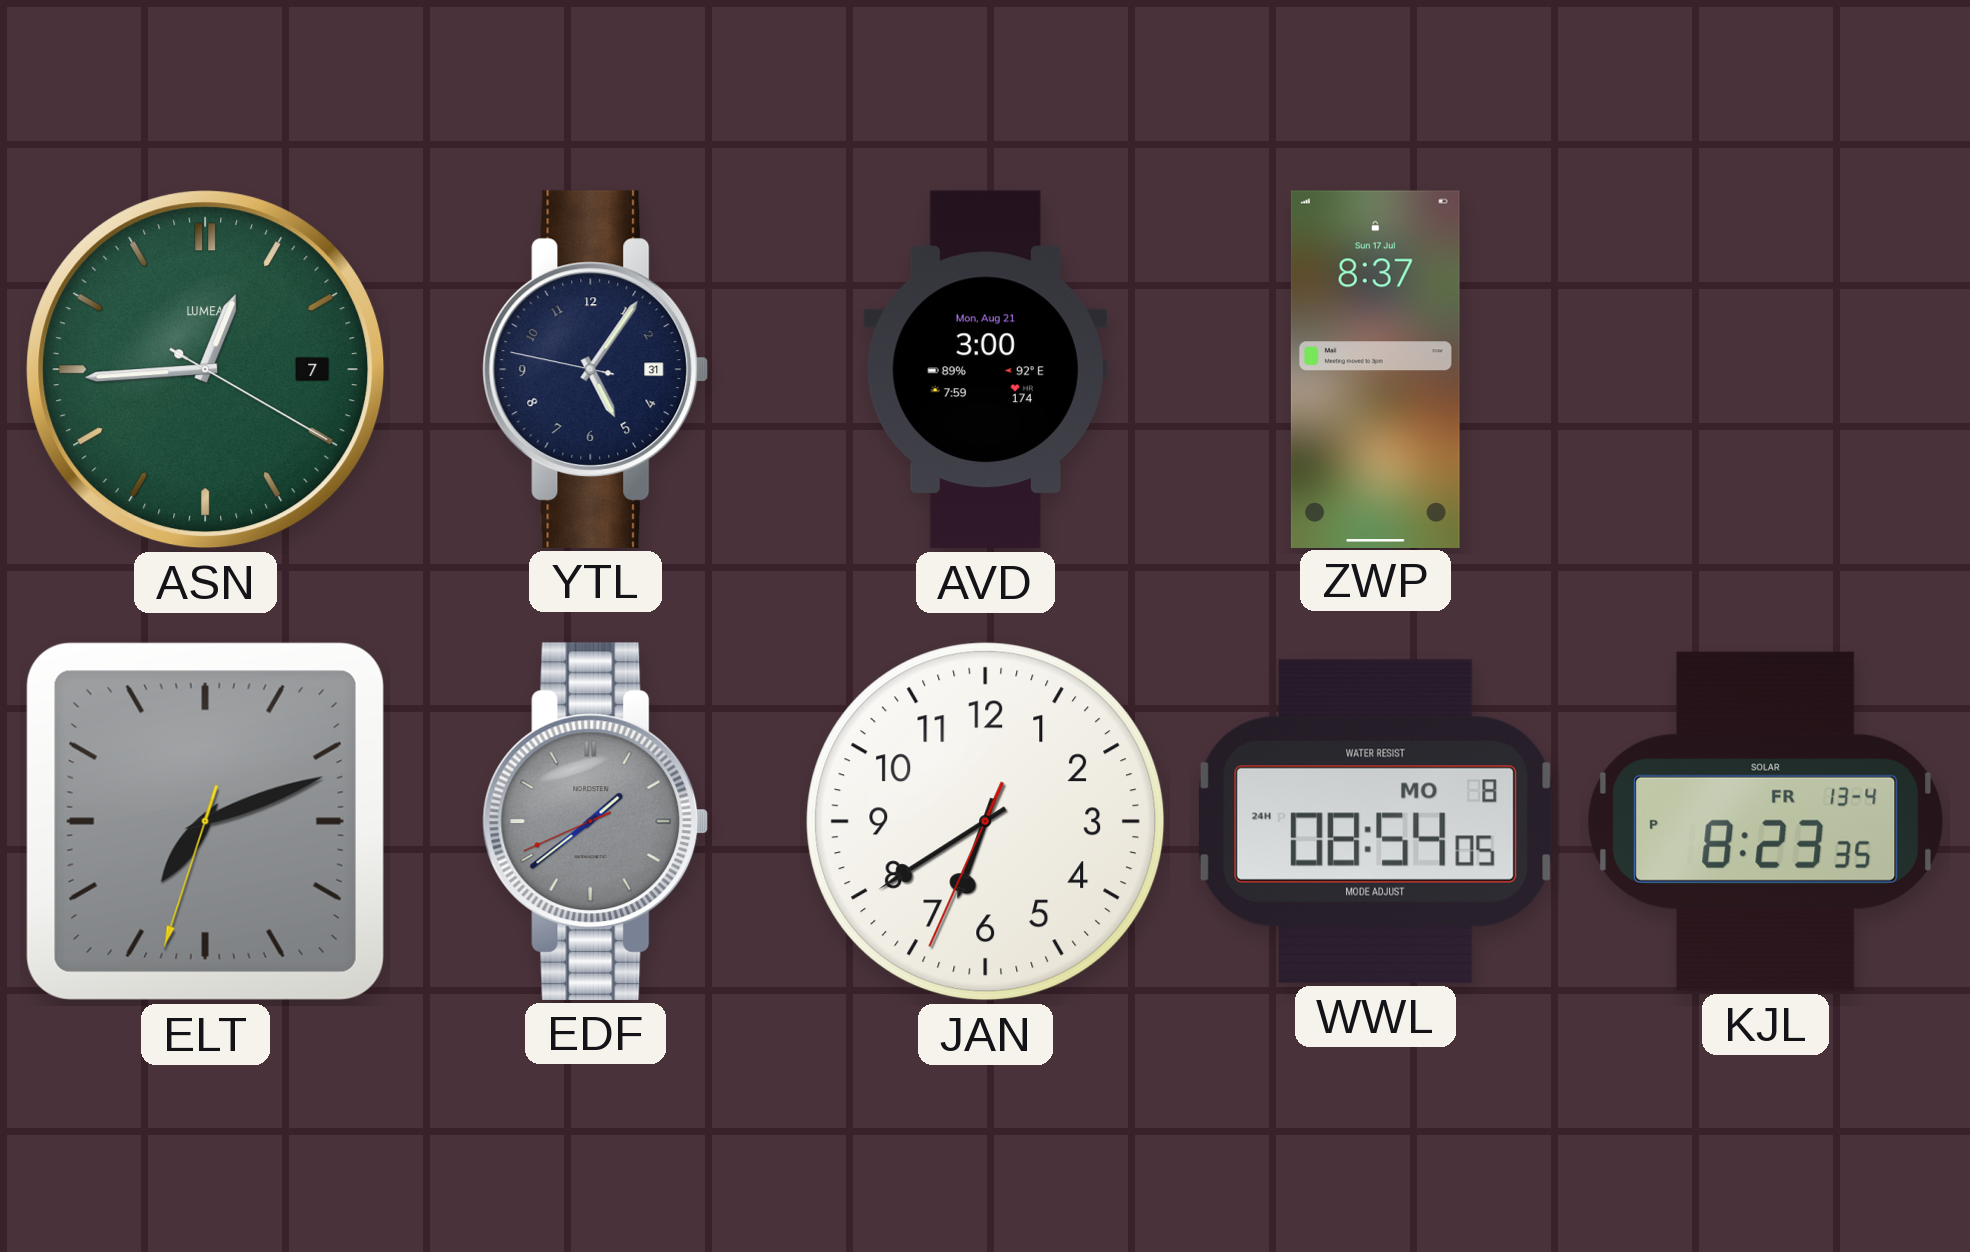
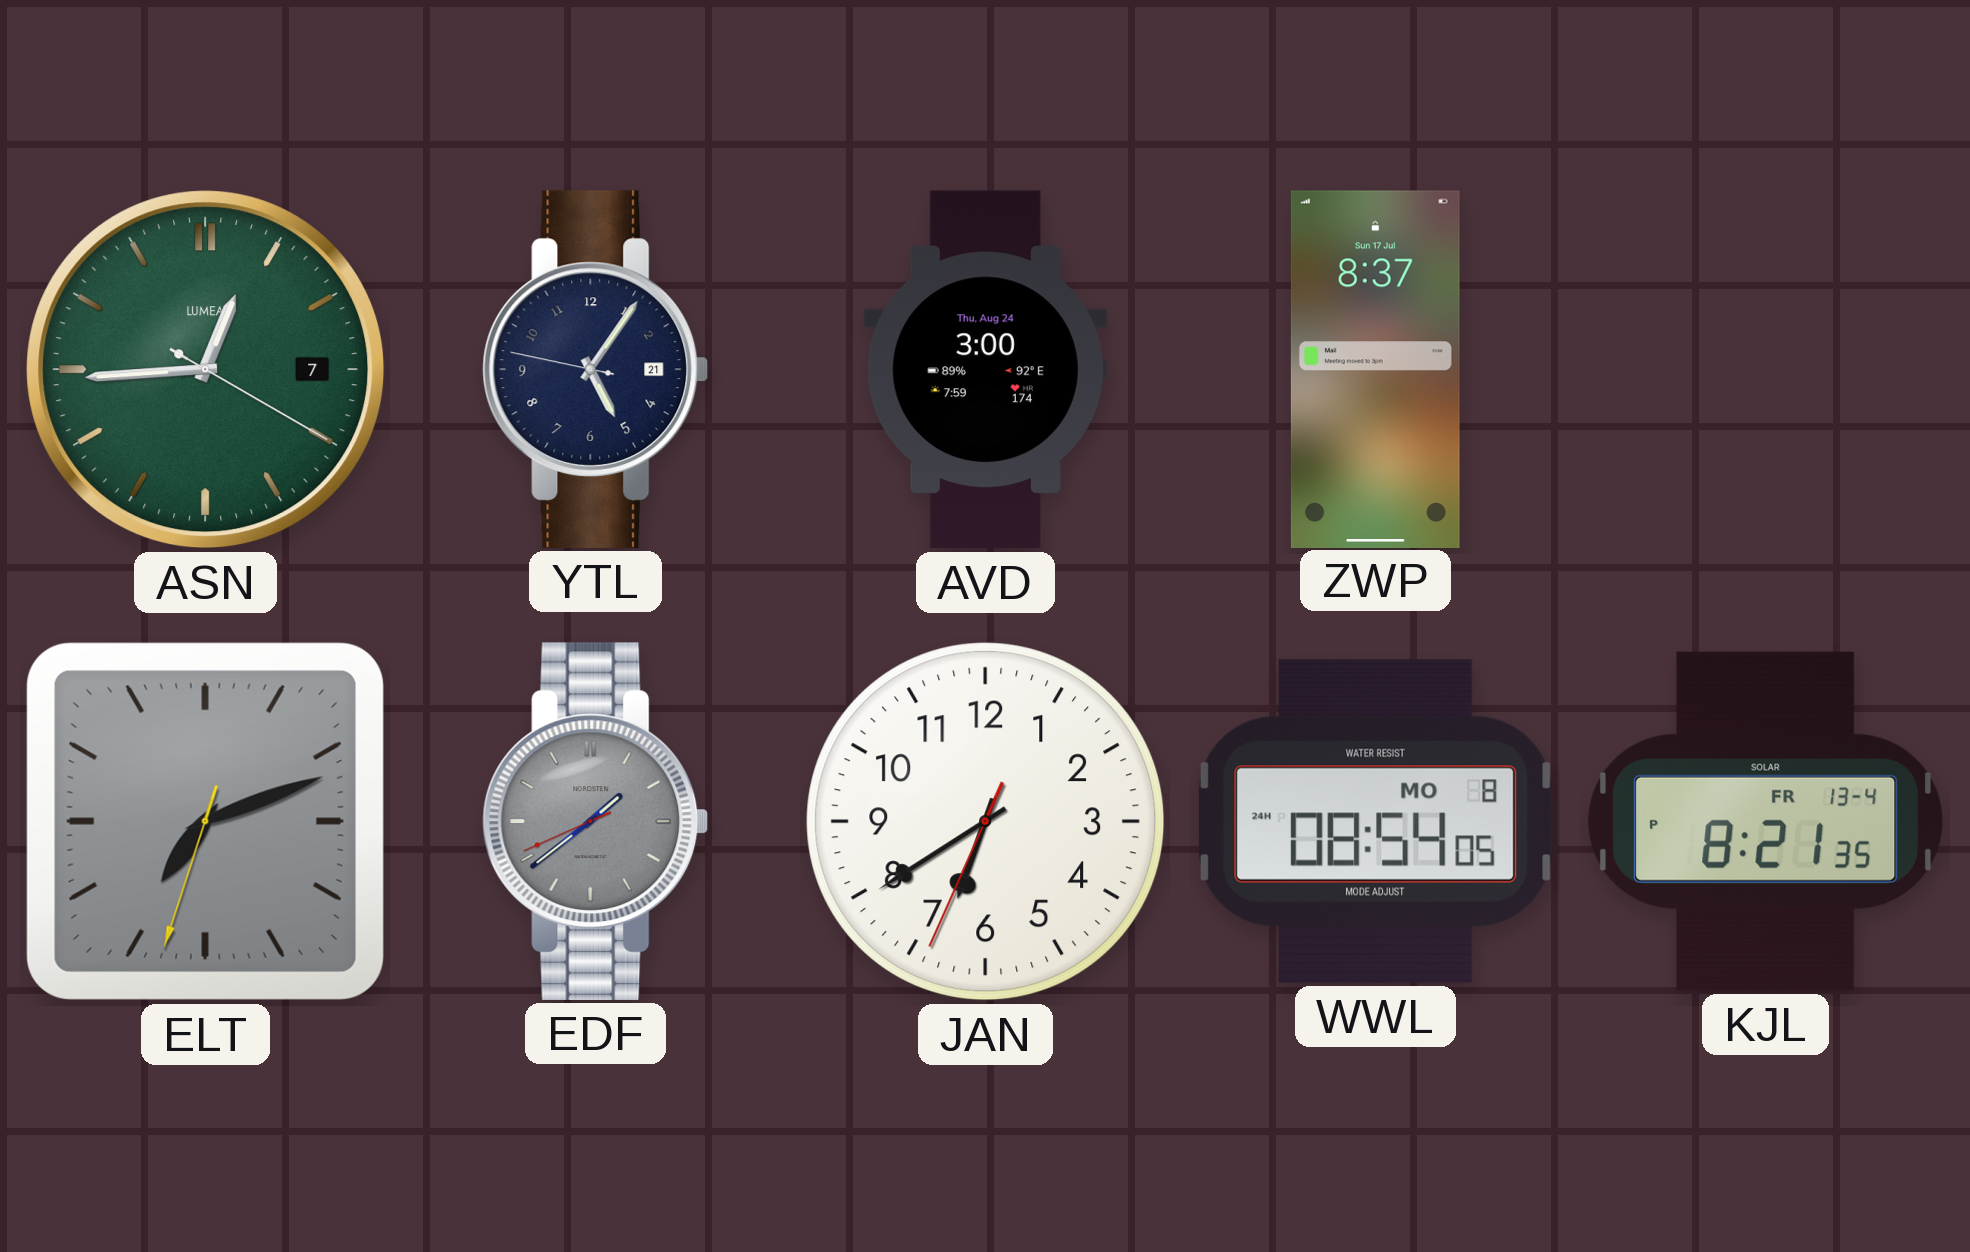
YTL date: 31 -> 21 (596, 369)
AVD date: Mon, Aug 21 -> Thu, Aug 24 (985, 370)
KJL: 8:23 -> 8:21 (1766, 821)
